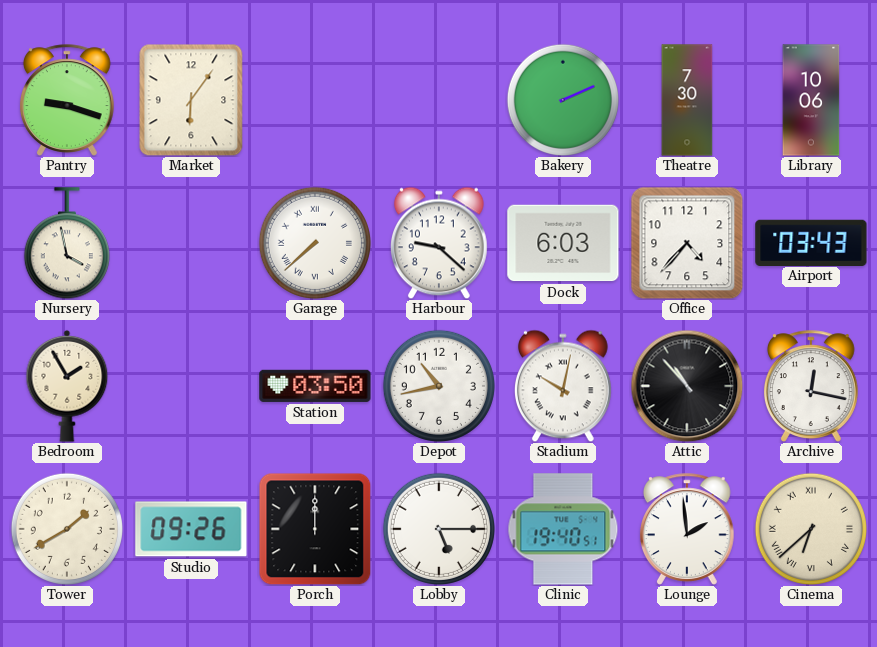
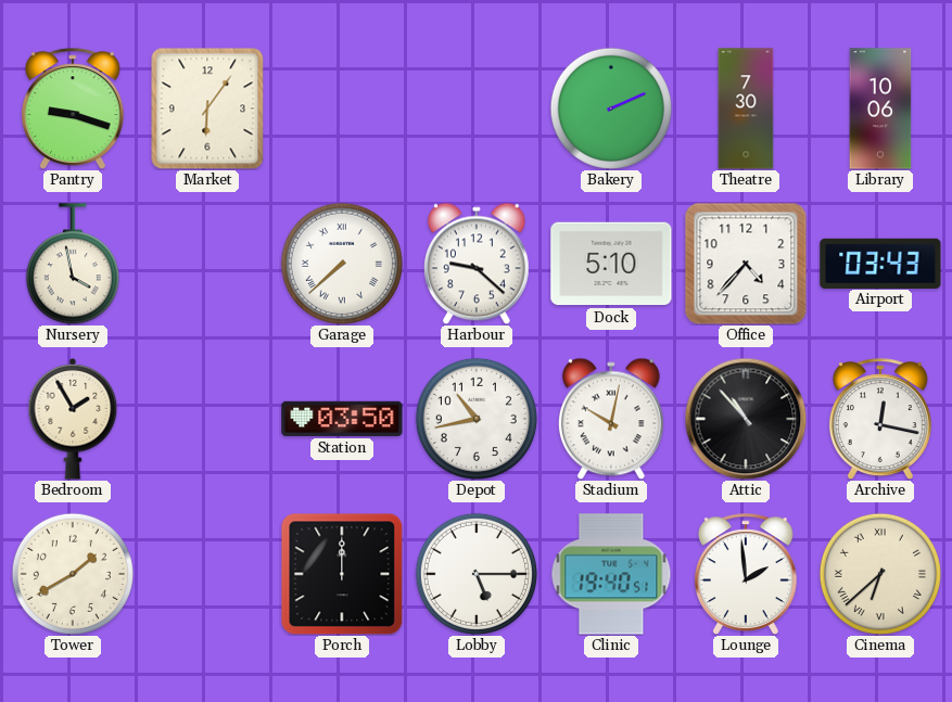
Dock: 6:03 -> 5:10 (611, 264)
Studio: 09:26 -> none (191, 529)
